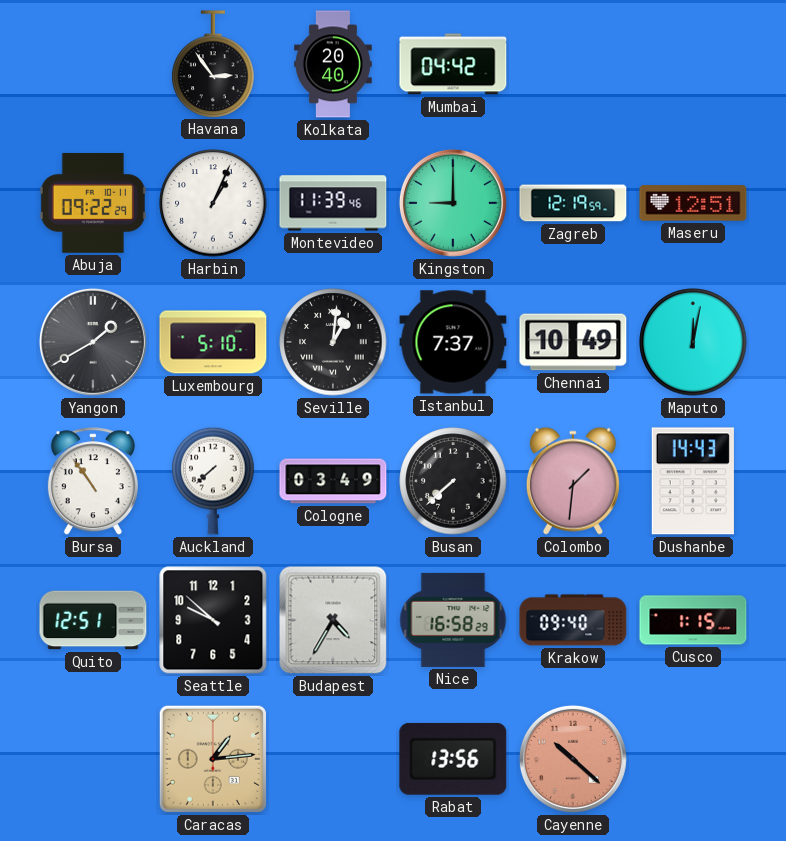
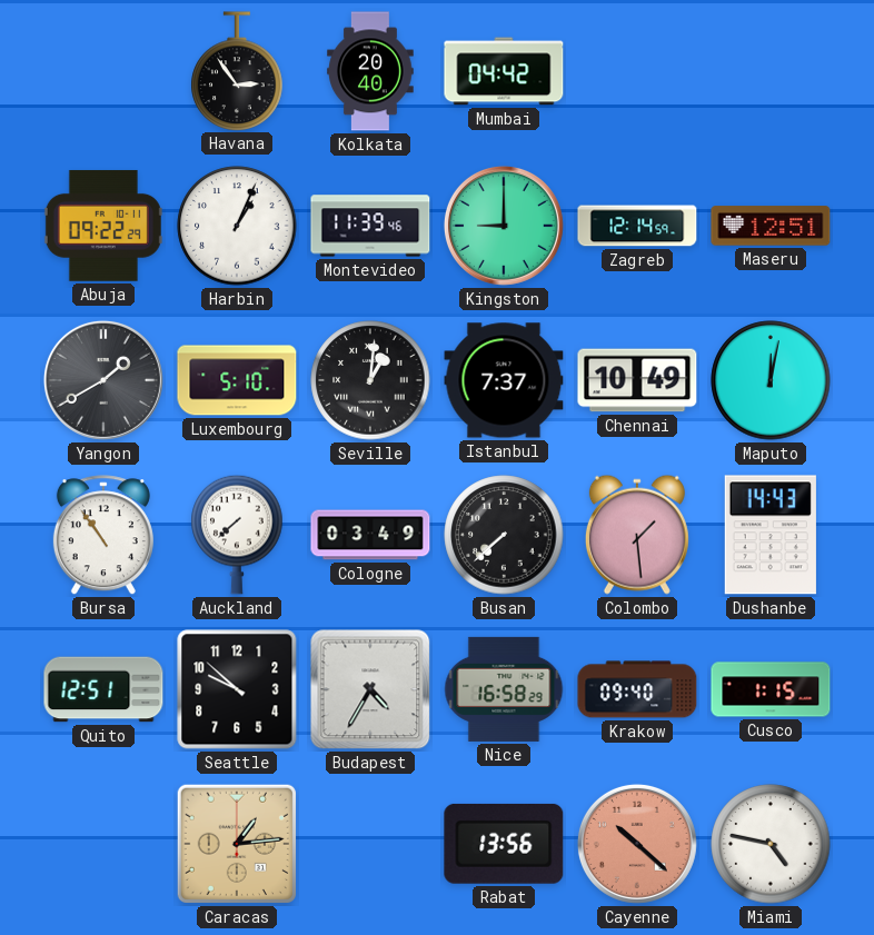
Zagreb: 12:19 -> 12:14 (637, 226)
Colombo: 1:31 -> 1:29 (637, 535)
Miami: none -> 4:47 (771, 844)
